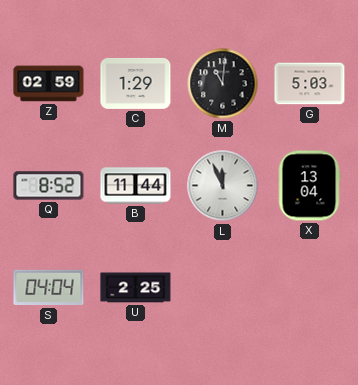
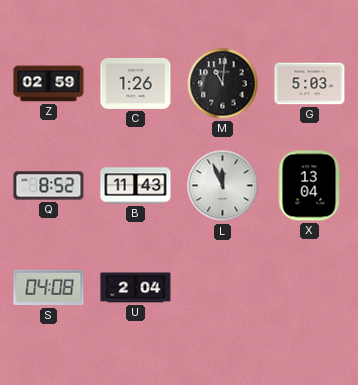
C: 1:29 -> 1:26 (136, 83)
B: 11:44 -> 11:43 (136, 186)
S: 04:04 -> 04:08 (49, 288)
U: 2:25 -> 2:04 (136, 288)
